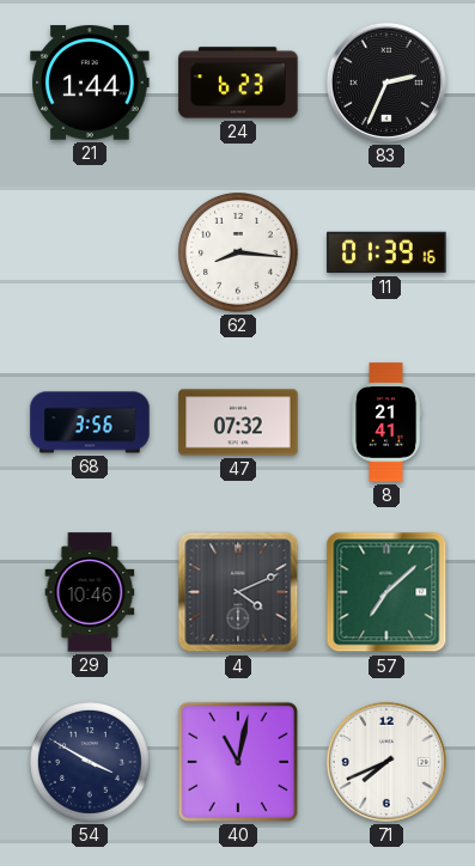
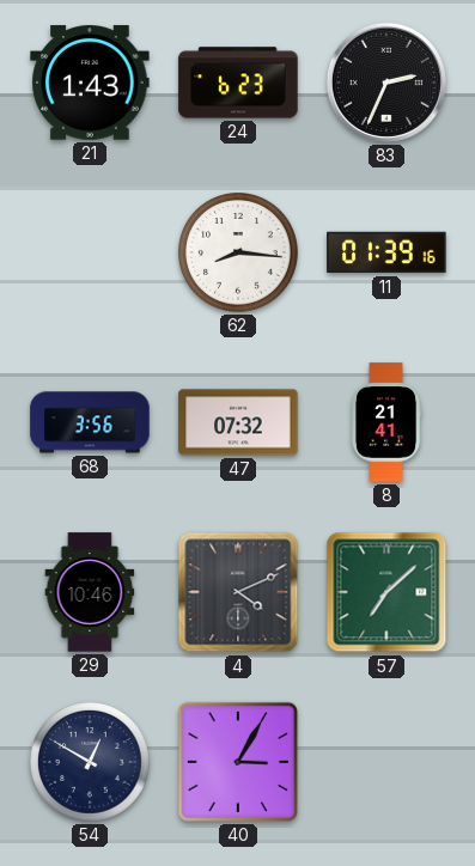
21: 1:44 -> 1:43 (90, 83)
54: 3:50 -> 12:50 (91, 763)
40: 11:02 -> 3:05 (238, 762)
71: 7:41 -> none (386, 762)
